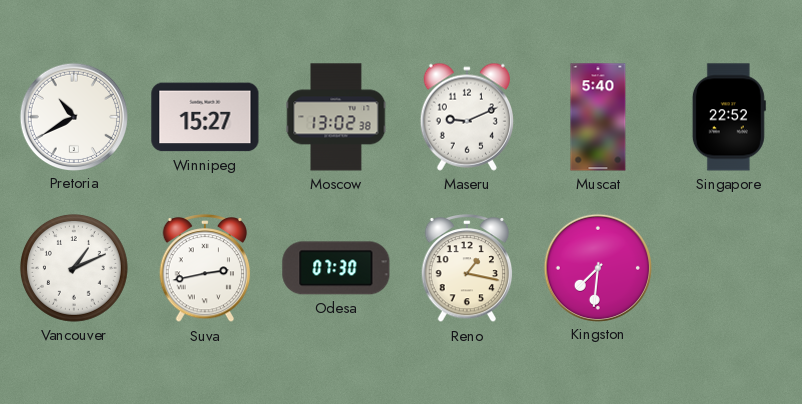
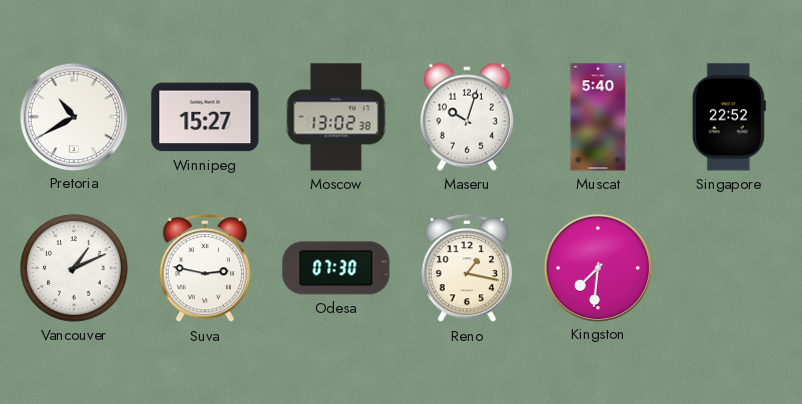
Maseru: 9:11 -> 10:03 (467, 117)
Suva: 2:43 -> 2:47 (205, 269)
